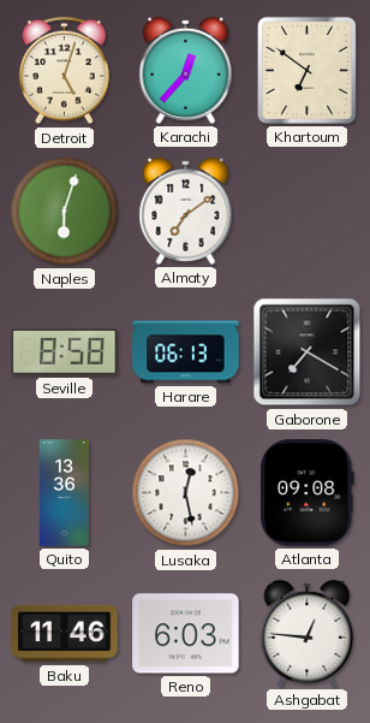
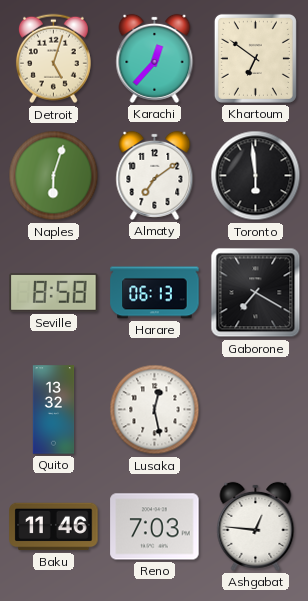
Toronto: none -> 5:59 (256, 176)
Quito: 13:36 -> 13:32 (54, 410)
Atlanta: 09:08 -> none (308, 493)
Reno: 6:03 -> 7:03 (155, 527)
